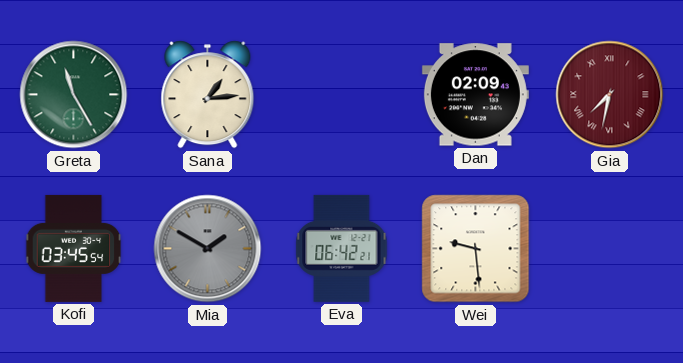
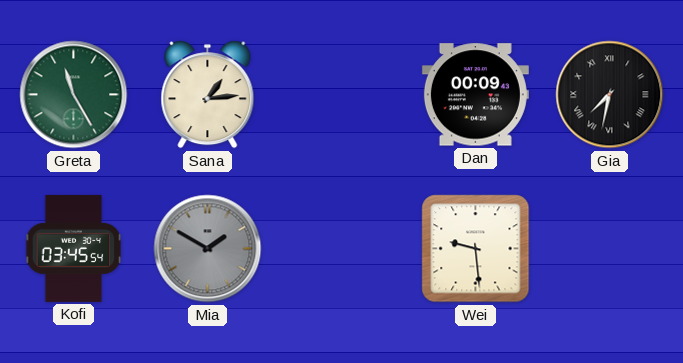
Dan: 02:09 -> 00:09 (475, 95)
Gia dial: burgundy -> black (610, 95)
Eva: 06:42 -> none (342, 248)
